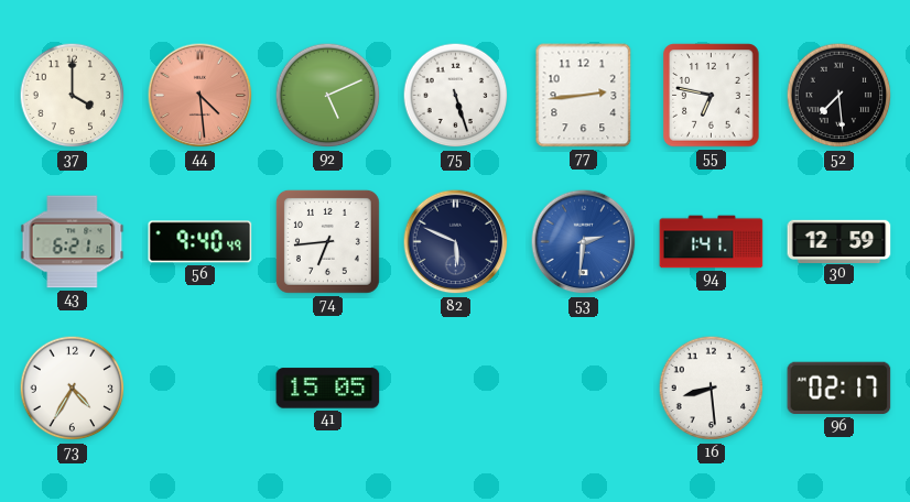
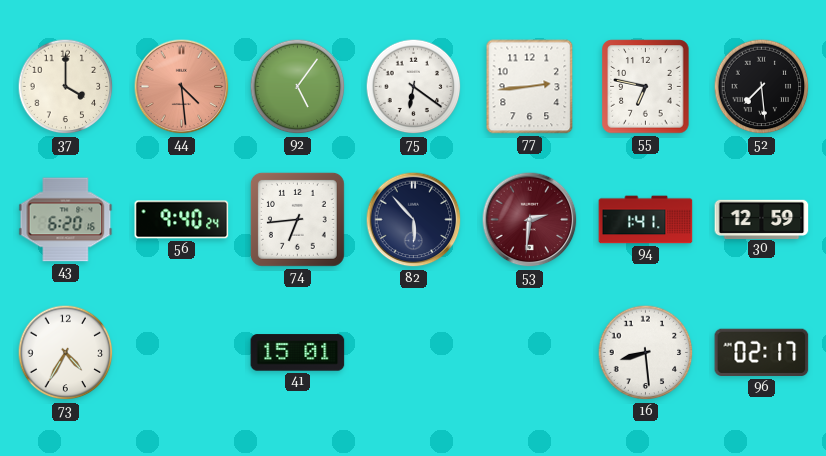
92: 5:11 -> 5:06 (298, 87)
75: 5:27 -> 6:21 (414, 87)
43: 6:21 -> 6:20 (66, 220)
56: 9:40:49 -> 9:40:24 (182, 220)
82: 5:49 -> 5:53 (414, 220)
53 dial: blue -> burgundy (530, 220)
41: 15:05 -> 15:01 (298, 353)
